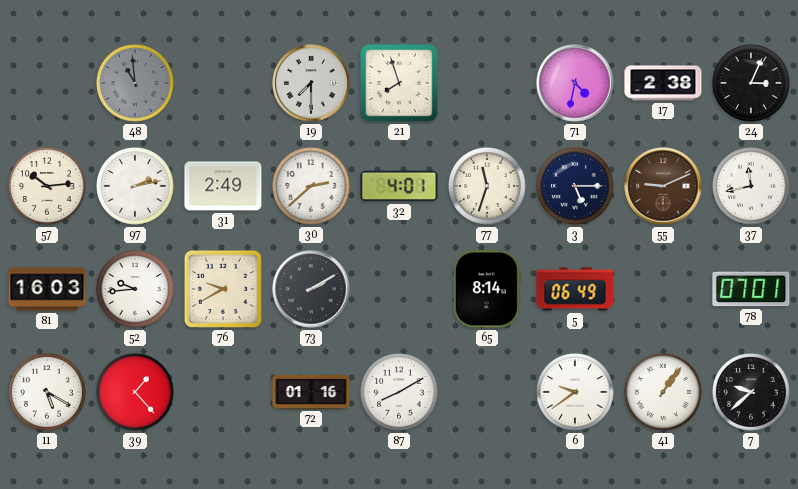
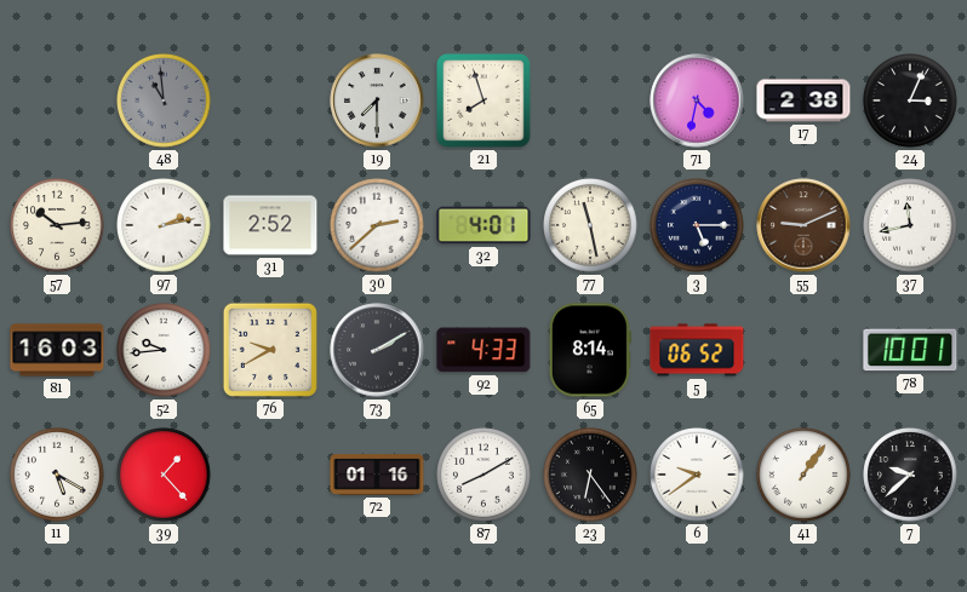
31: 2:49 -> 2:52 (270, 225)
77: 11:33 -> 11:28 (590, 225)
92: none -> 4:33 (483, 350)
5: 06:49 -> 06:52 (697, 350)
78: 07:01 -> 10:01 (910, 350)
23: none -> 6:24 (590, 475)
